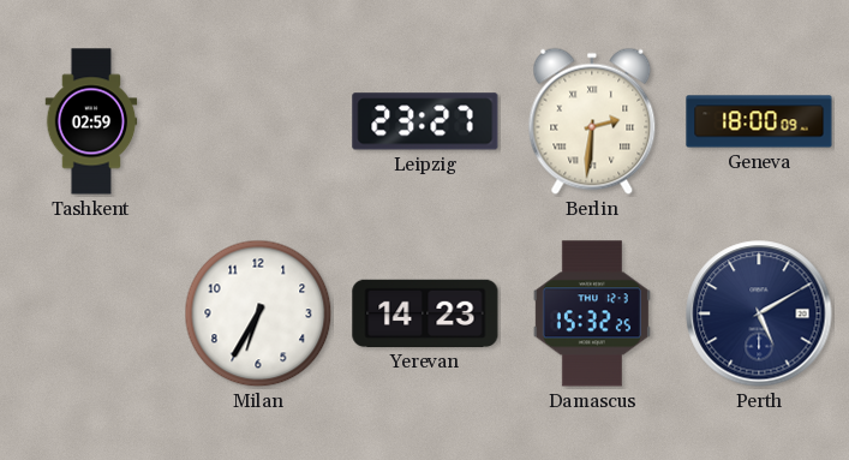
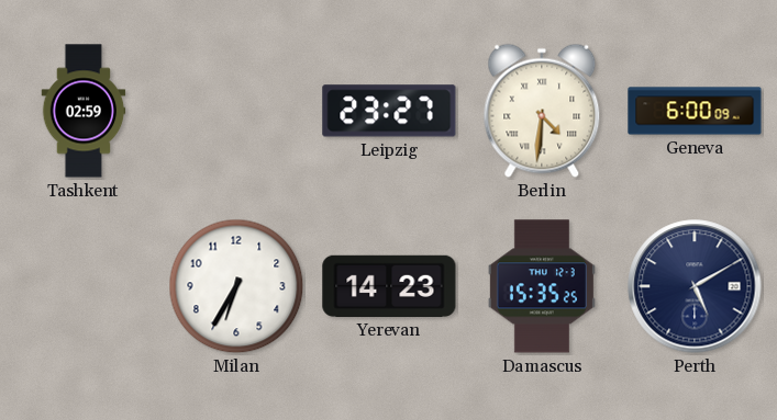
Berlin: 2:31 -> 4:31 (542, 111)
Geneva: 18:00 -> 6:00 (695, 111)
Damascus: 15:32 -> 15:35 (542, 286)
